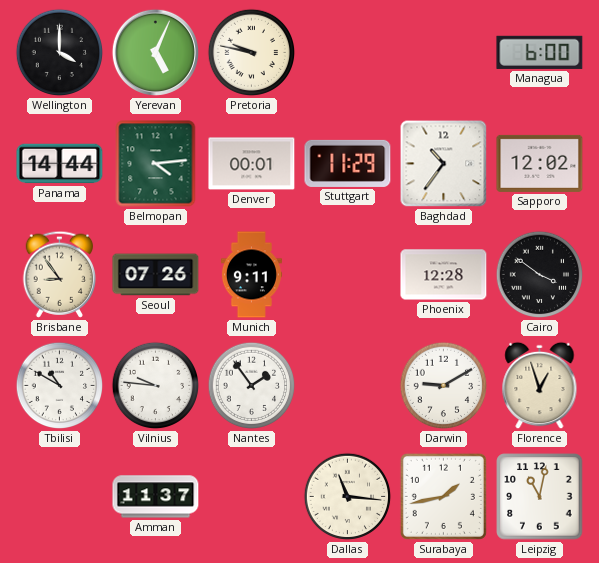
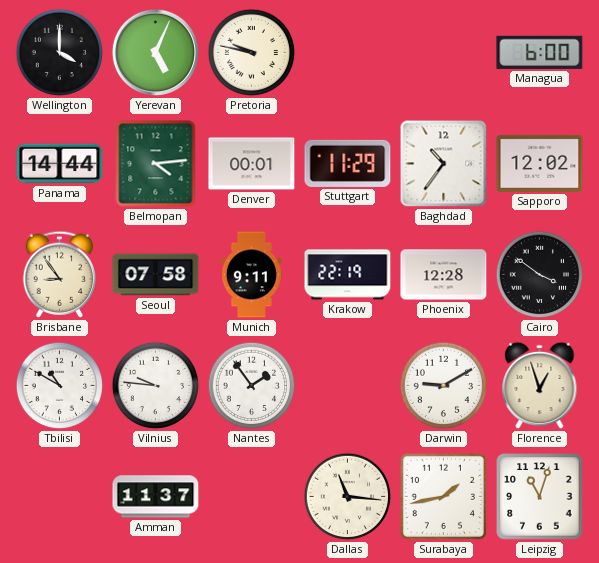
Seoul: 07:26 -> 07:58 (156, 275)
Krakow: none -> 22:19 (348, 275)
Leipzig: 11:02 -> 11:03 (540, 497)
